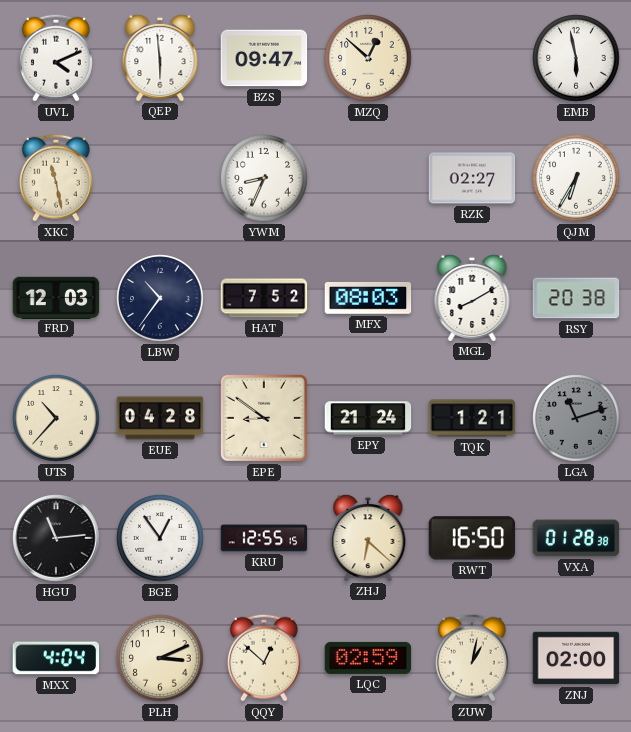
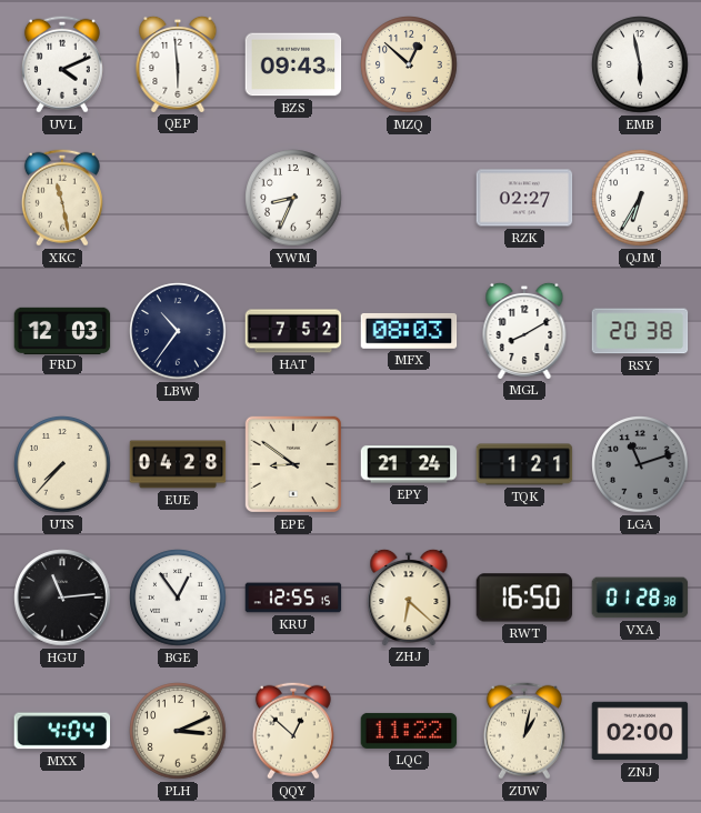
BZS: 09:47 -> 09:43 (293, 64)
UTS: 10:37 -> 7:37 (62, 464)
LQC: 02:59 -> 11:22 (409, 731)
